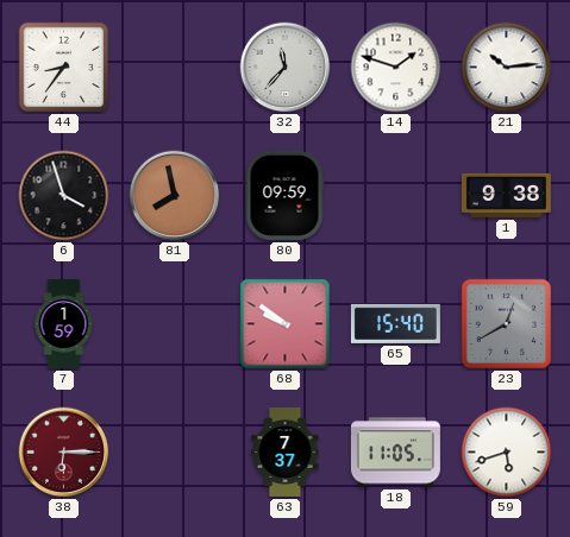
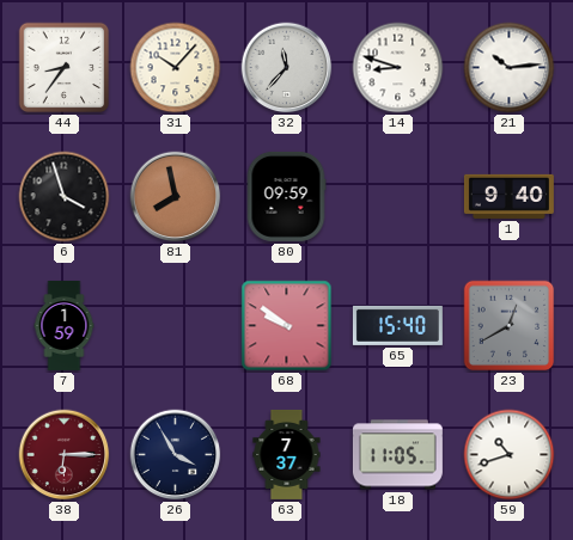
31: none -> 10:07 (176, 68)
14: 1:48 -> 8:48 (398, 68)
1: 9:38 -> 9:40 (508, 196)
26: none -> 3:55 (176, 455)
59: 5:42 -> 10:42 (510, 455)
